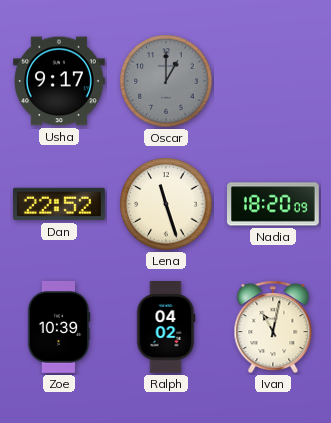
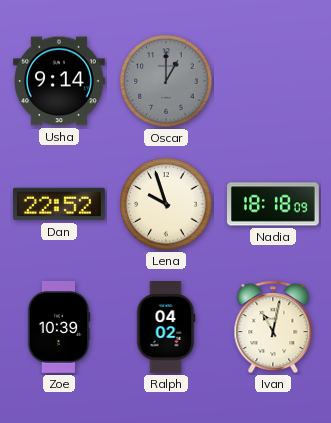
Usha: 9:17 -> 9:14 (60, 81)
Lena: 11:27 -> 9:57 (166, 204)
Nadia: 18:20 -> 18:18 (274, 204)
